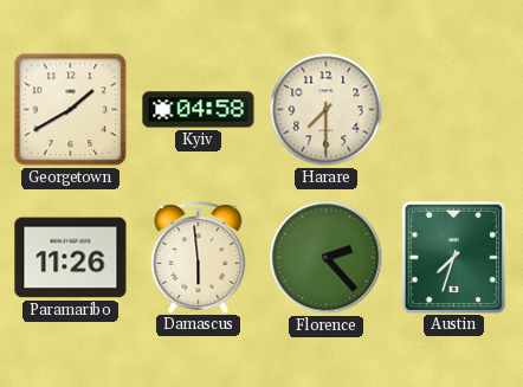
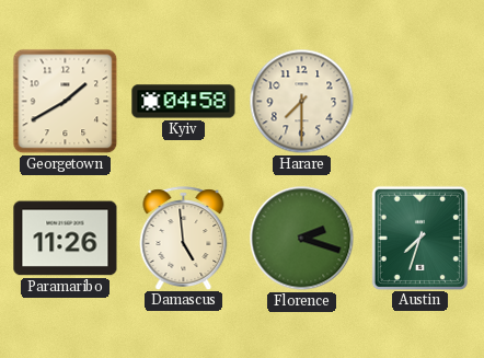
Damascus: 5:59 -> 4:59 (184, 238)
Florence: 2:23 -> 2:18 (302, 239)
